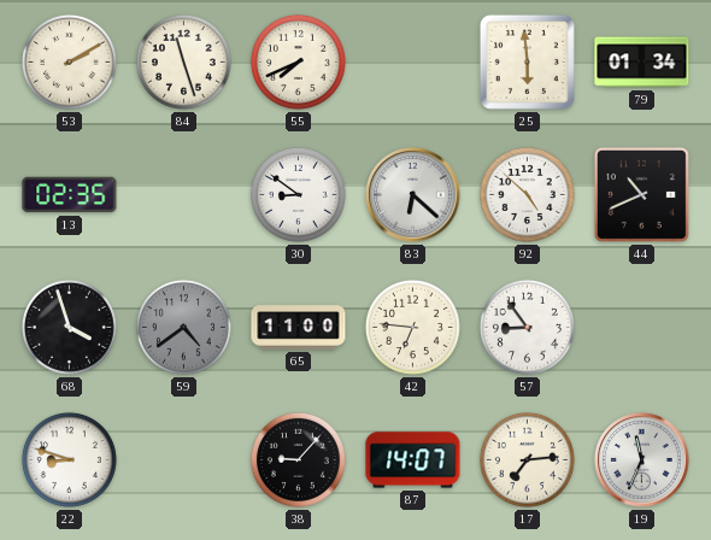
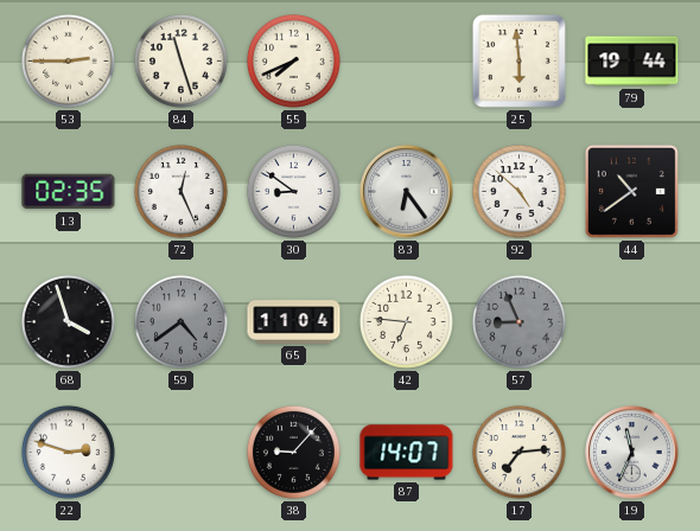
53: 2:10 -> 2:45 (68, 60)
79: 01:34 -> 19:44 (632, 62)
72: none -> 12:26 (180, 191)
83: 6:22 -> 6:24 (407, 192)
44: 10:41 -> 10:39 (631, 191)
65: 11:00 -> 11:04 (294, 322)
57: 8:54 -> 8:56 (518, 321)
57 dial: white -> grey (518, 321)
22: 8:48 -> 2:48 (68, 452)
